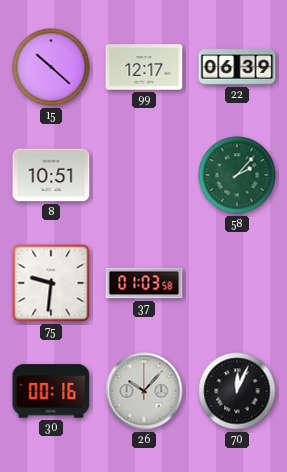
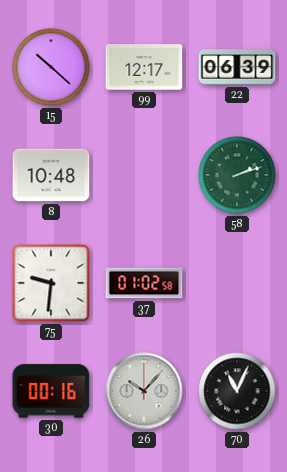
8: 10:51 -> 10:48 (51, 175)
58: 2:07 -> 2:12 (237, 175)
37: 01:03 -> 01:02 (144, 283)
70: 12:04 -> 11:04 (237, 391)
